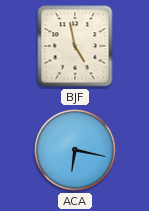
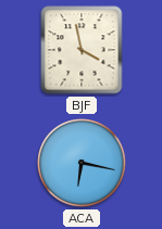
BJF: 4:58 -> 3:58 (82, 50)
